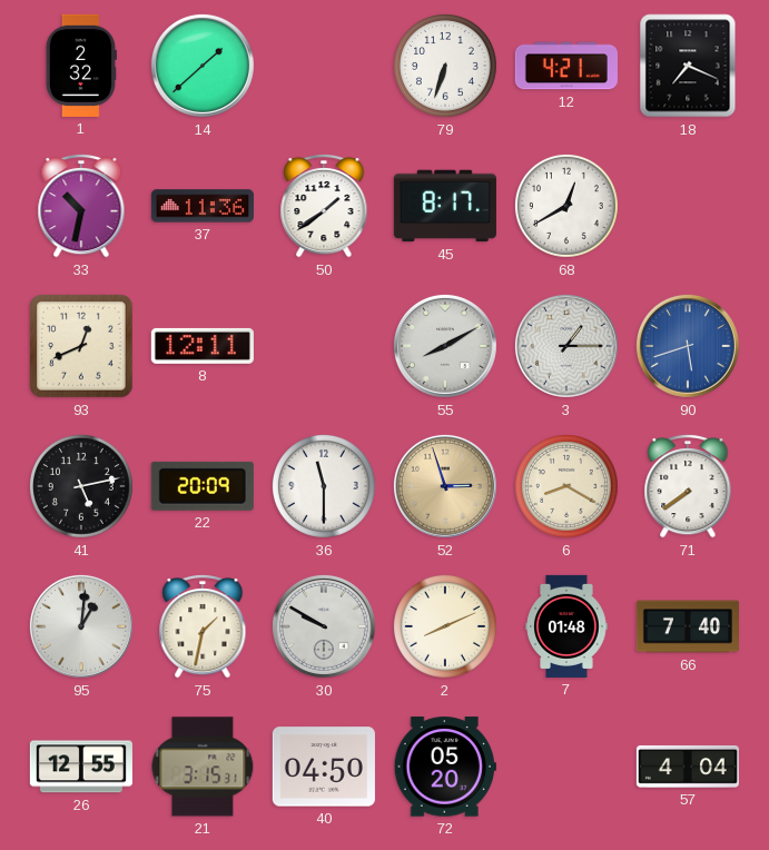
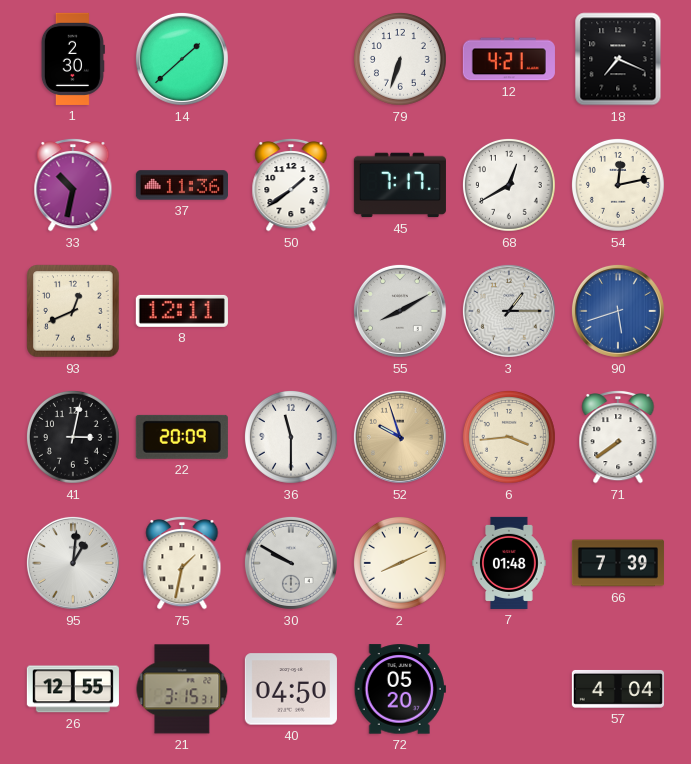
1: 2:32 -> 2:30 (73, 59)
45: 8:17 -> 7:17 (400, 185)
54: none -> 12:13 (619, 186)
41: 5:13 -> 3:02 (74, 438)
52: 2:57 -> 9:57 (400, 437)
6: 8:20 -> 3:44 (510, 438)
66: 7:40 -> 7:39 (618, 563)
